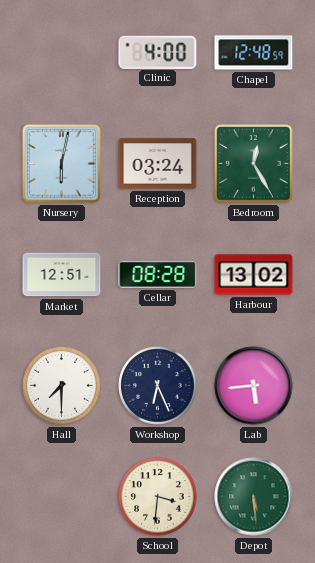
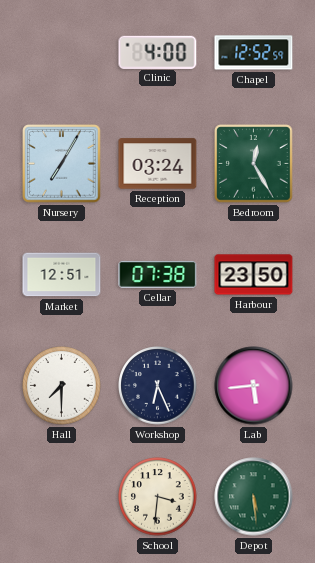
Chapel: 12:48 -> 12:52 (254, 53)
Nursery: 6:02 -> 7:05 (62, 164)
Cellar: 08:28 -> 07:38 (158, 274)
Harbour: 13:02 -> 23:50 (254, 275)
